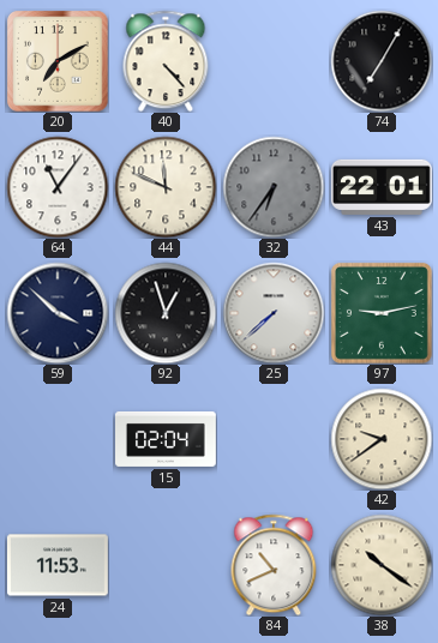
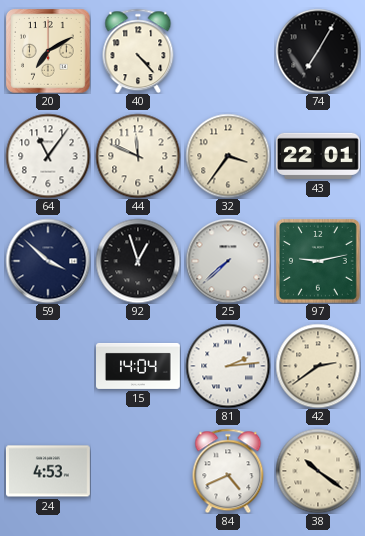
32: 6:36 -> 3:36 (228, 156)
32 dial: grey -> cream (228, 156)
15: 02:04 -> 14:04 (139, 366)
81: none -> 2:14 (228, 366)
42: 9:39 -> 2:39 (318, 366)
24: 11:53 -> 4:53 (48, 471)
84: 10:41 -> 4:41 (228, 471)
